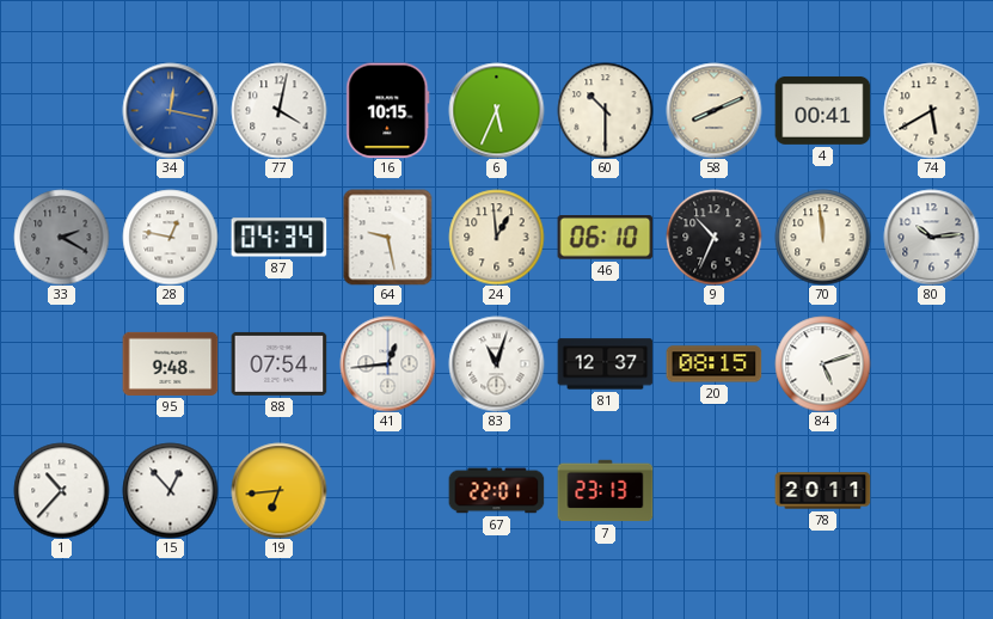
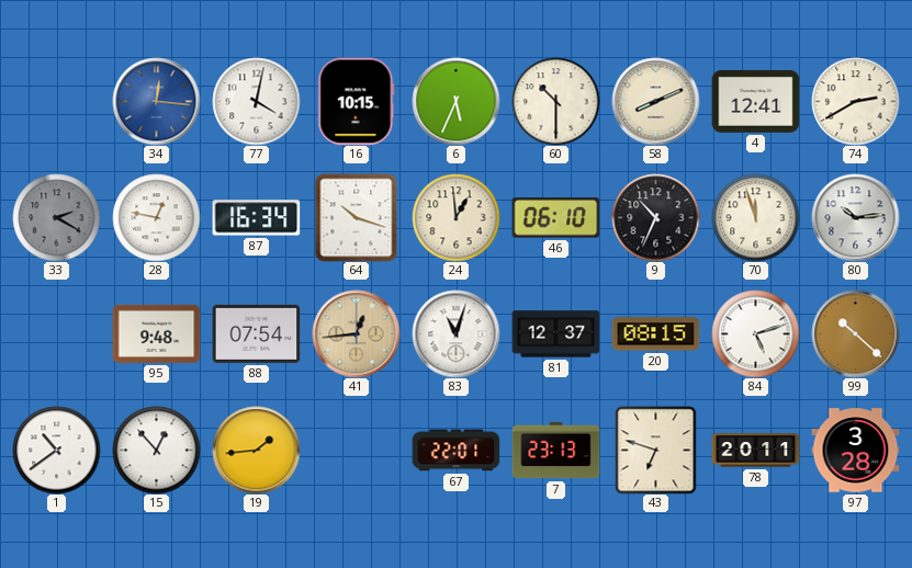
34: 12:17 -> 12:16 (156, 101)
4: 00:41 -> 12:41 (755, 101)
74: 5:40 -> 2:40 (855, 101)
87: 04:34 -> 16:34 (256, 218)
64: 9:28 -> 10:18 (357, 217)
70: 11:59 -> 11:57 (755, 217)
41 dial: white -> champagne (356, 333)
99: none -> 10:22 (855, 333)
1: 10:37 -> 10:39 (56, 450)
19: 6:44 -> 1:44 (256, 450)
43: none -> 6:48 (656, 450)
97: none -> 3:28 (855, 451)
